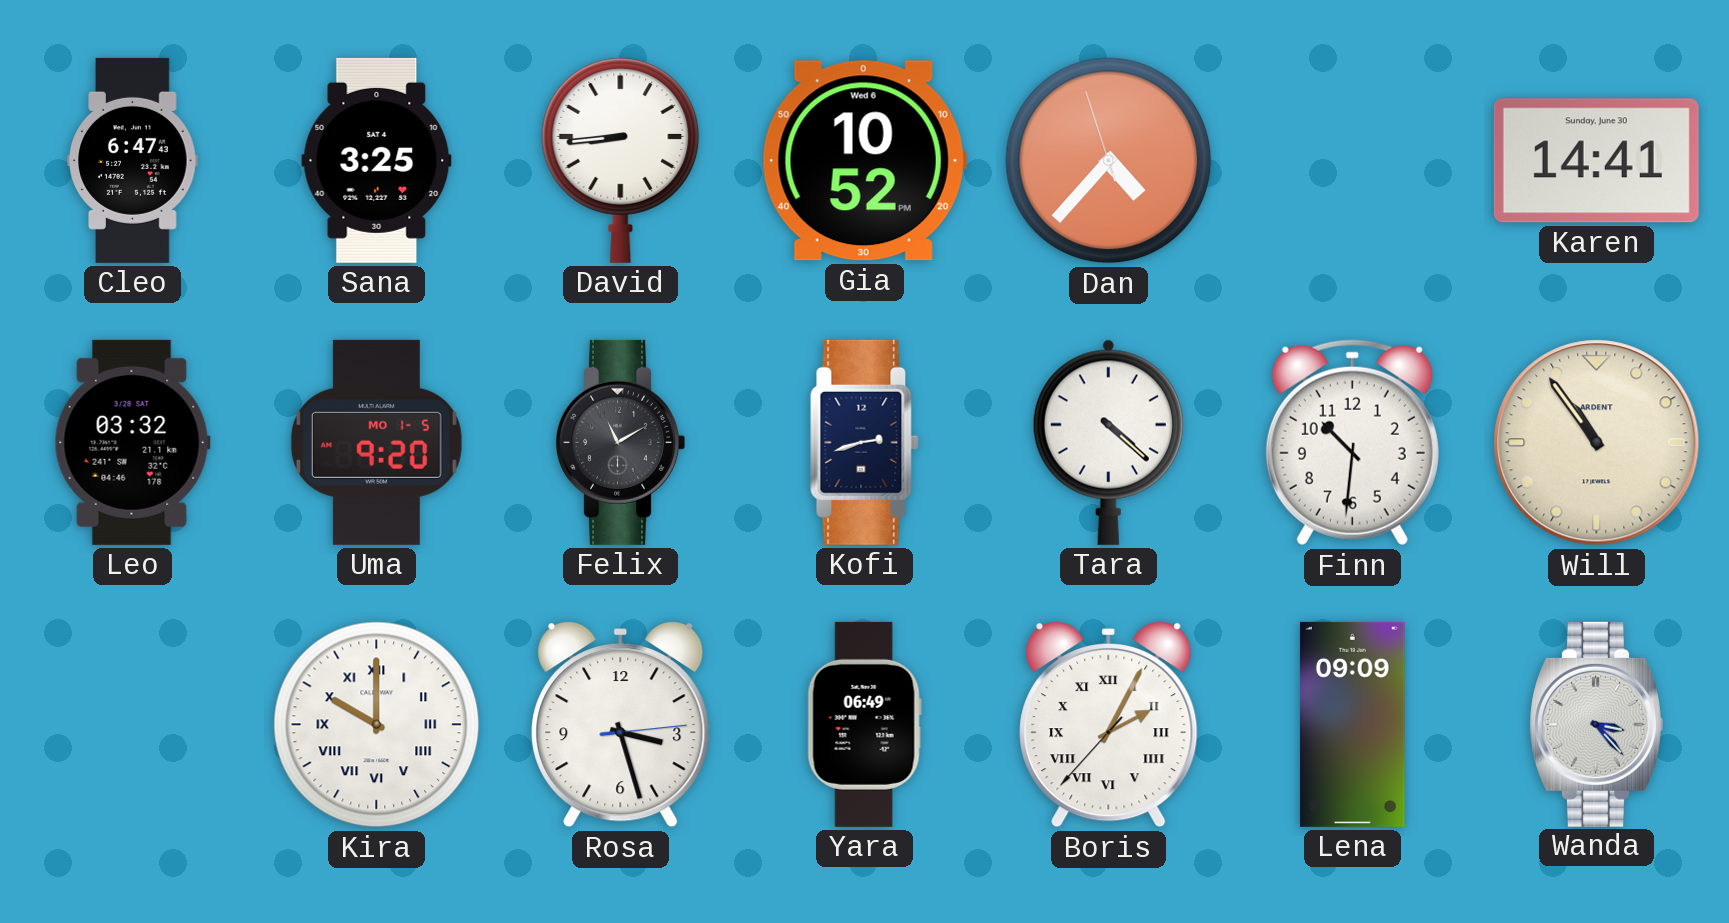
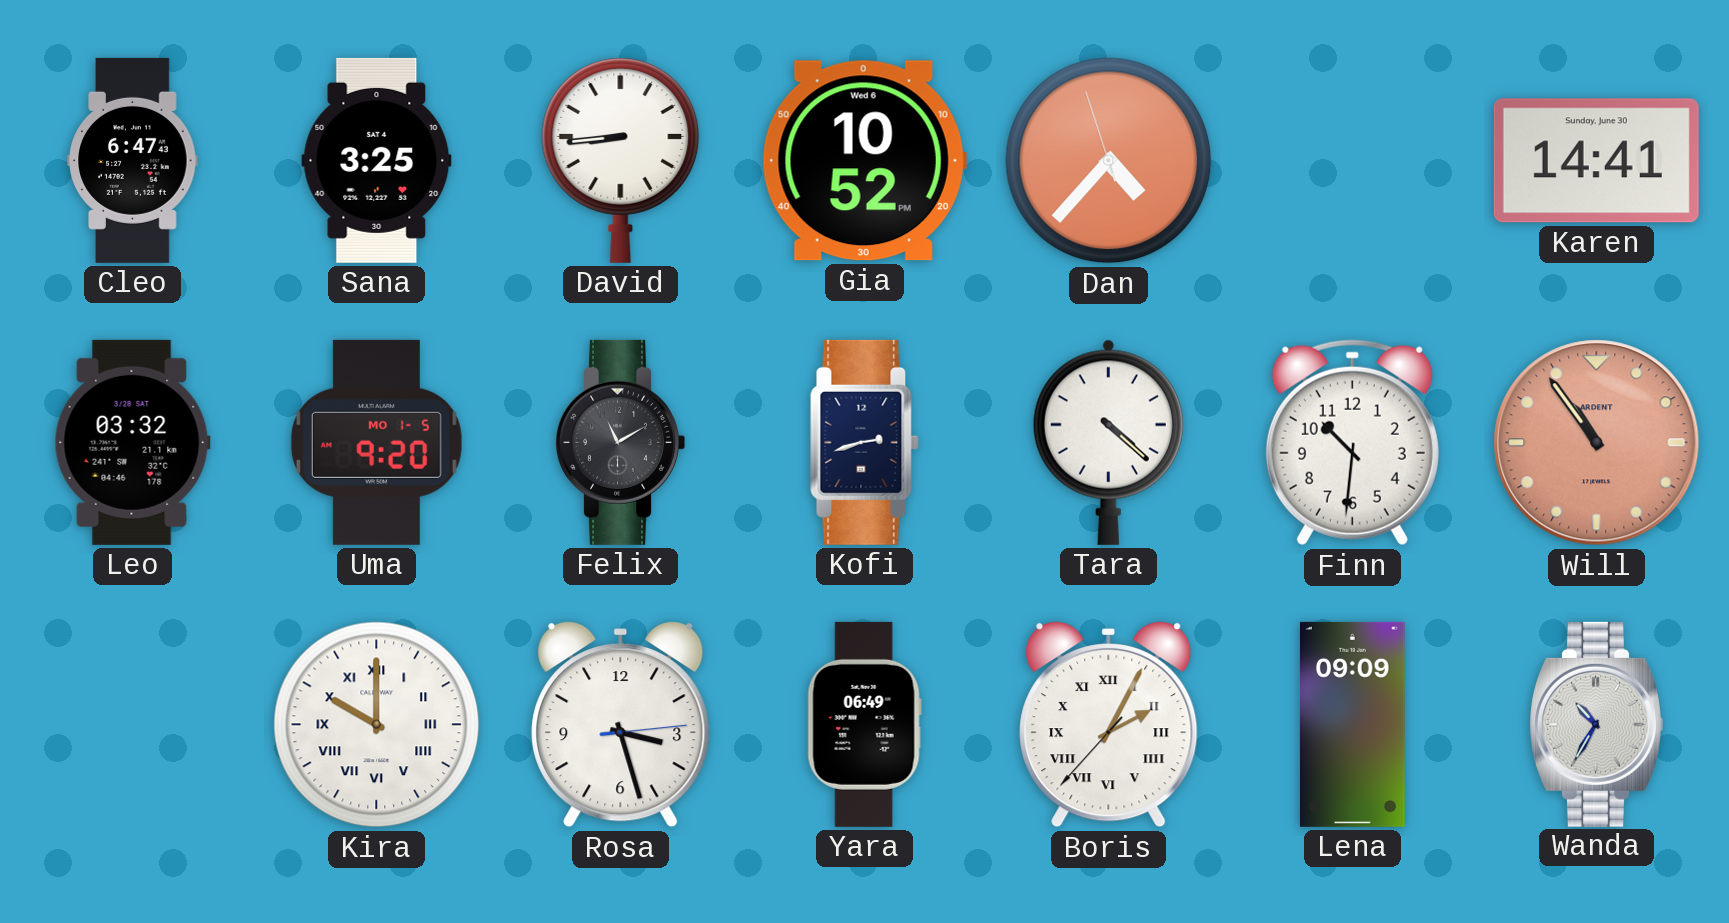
Will dial: cream -> salmon (1597, 443)
Wanda: 3:23 -> 10:35 (1596, 724)
